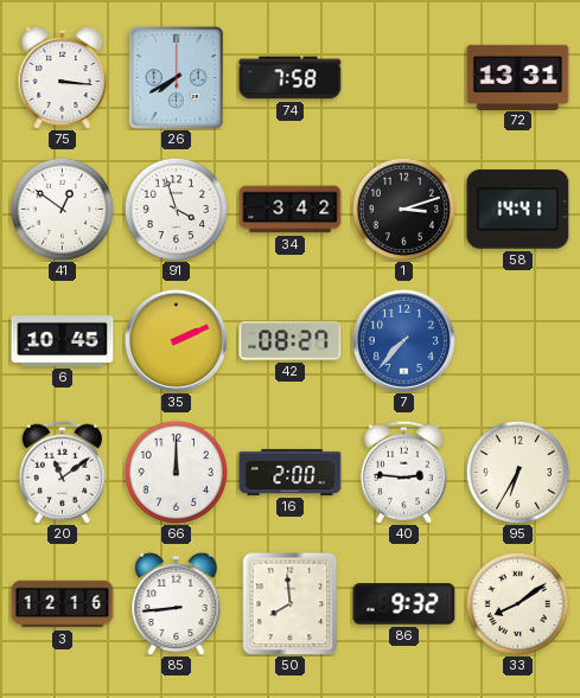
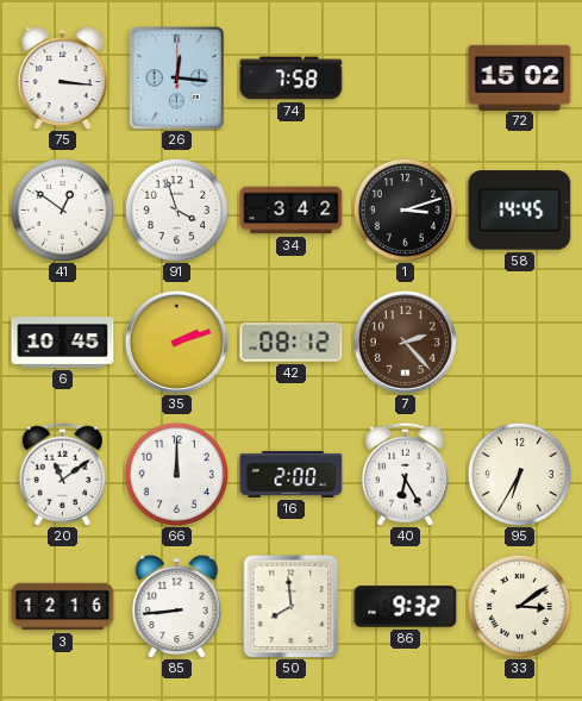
26: 7:40 -> 12:16 (177, 79)
72: 13:31 -> 15:02 (520, 77)
58: 14:41 -> 14:45 (520, 211)
35: 2:11 -> 2:12 (176, 342)
42: 08:27 -> 08:12 (292, 343)
7: 7:37 -> 2:23 (405, 342)
7 dial: blue -> brown (405, 342)
40: 2:46 -> 6:25 (405, 474)
33: 8:09 -> 3:09 (519, 606)
